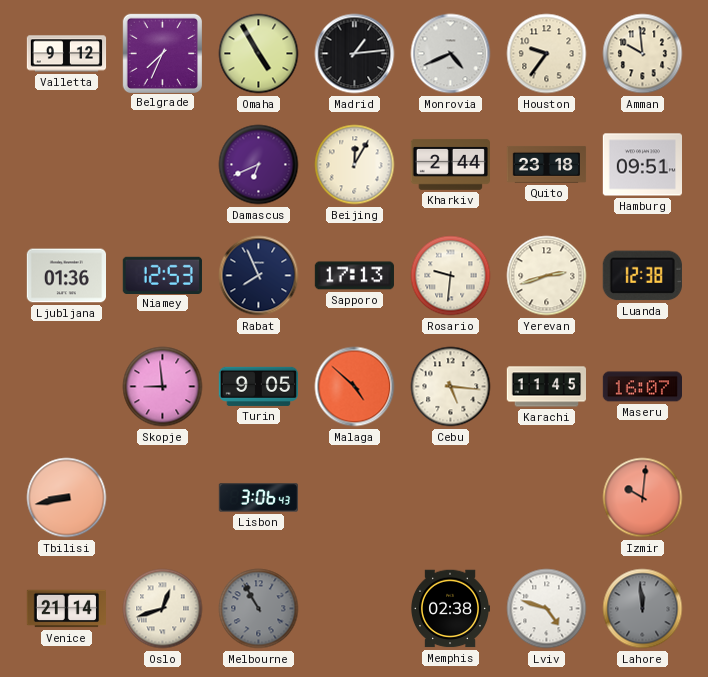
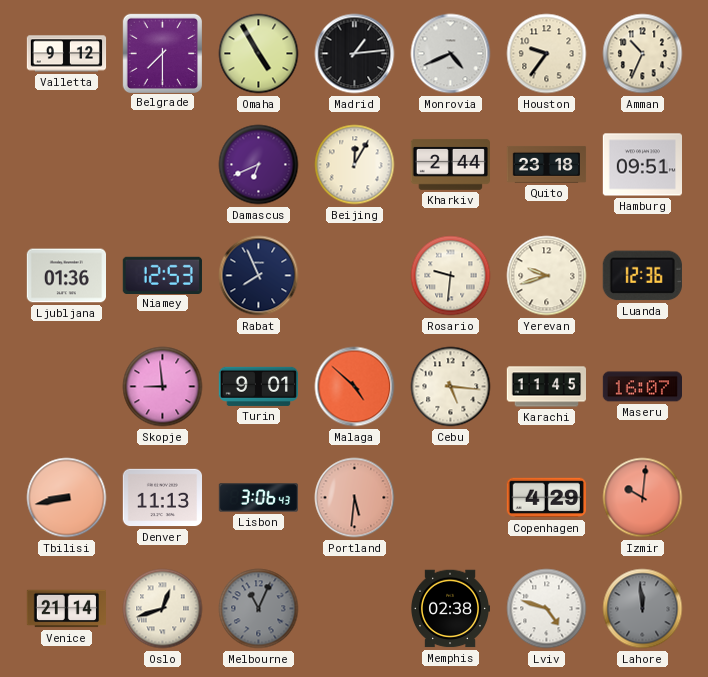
Belgrade: 7:34 -> 7:30 (162, 53)
Amman: 9:59 -> 10:34 (643, 54)
Sapporo: 17:13 -> none (354, 276)
Yerevan: 2:42 -> 9:42 (547, 276)
Luanda: 12:38 -> 12:36 (642, 276)
Turin: 9:05 -> 9:01 (258, 386)
Denver: none -> 11:13 (162, 498)
Portland: none -> 5:31 (355, 498)
Copenhagen: none -> 4:29 (546, 498)
Melbourne: 10:55 -> 11:04 (259, 609)
